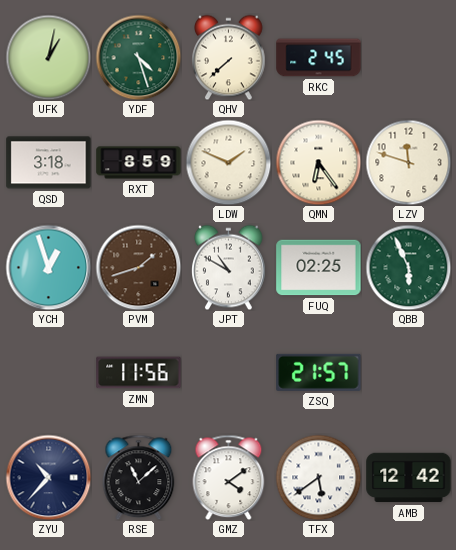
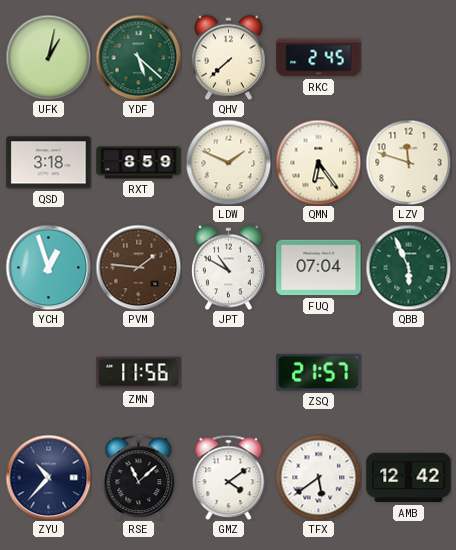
YDF: 4:27 -> 5:22 (138, 57)
PVM: 1:42 -> 1:46 (138, 267)
FUQ: 02:25 -> 07:04 (319, 268)
